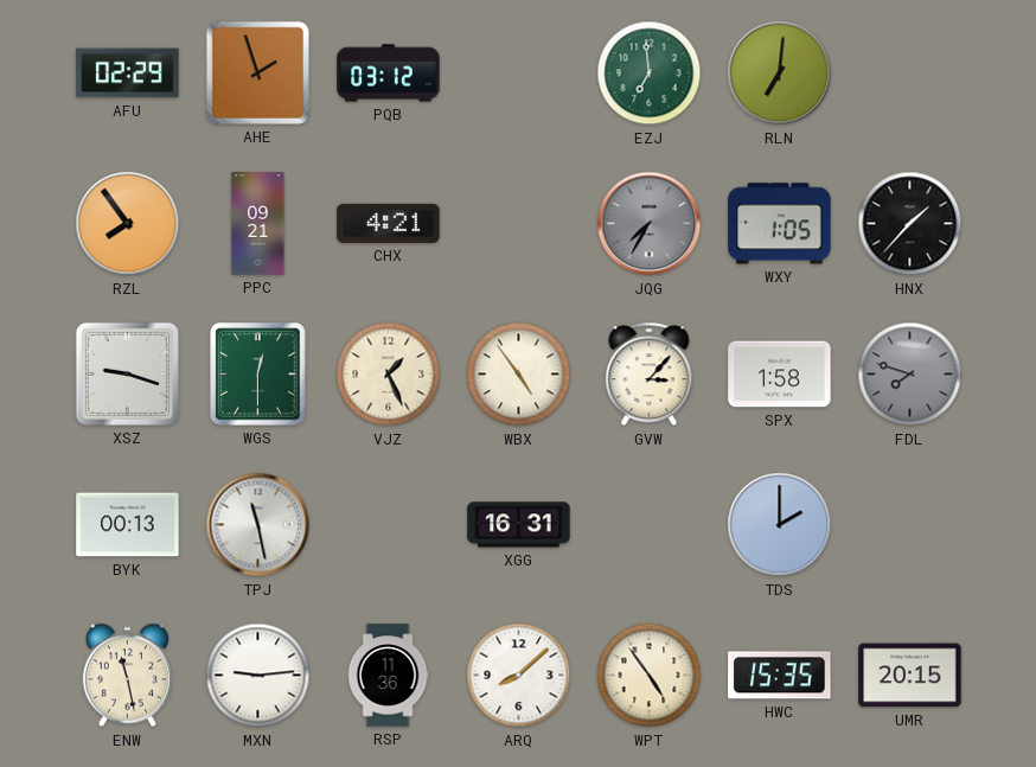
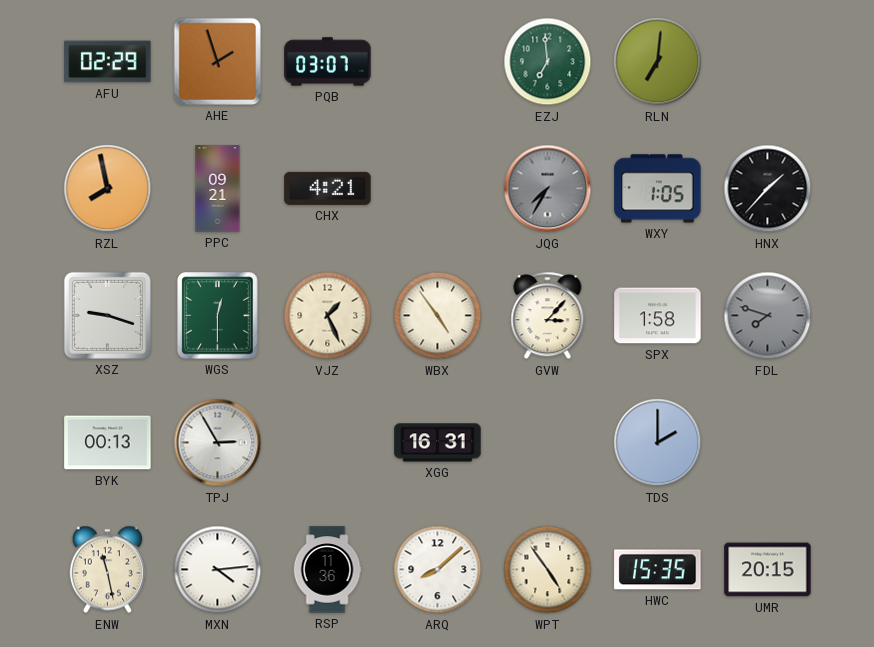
PQB: 03:12 -> 03:07 (328, 62)
RZL: 7:54 -> 7:58 (108, 189)
TPJ: 11:28 -> 2:55 (218, 443)
MXN: 9:14 -> 4:14 (218, 570)
